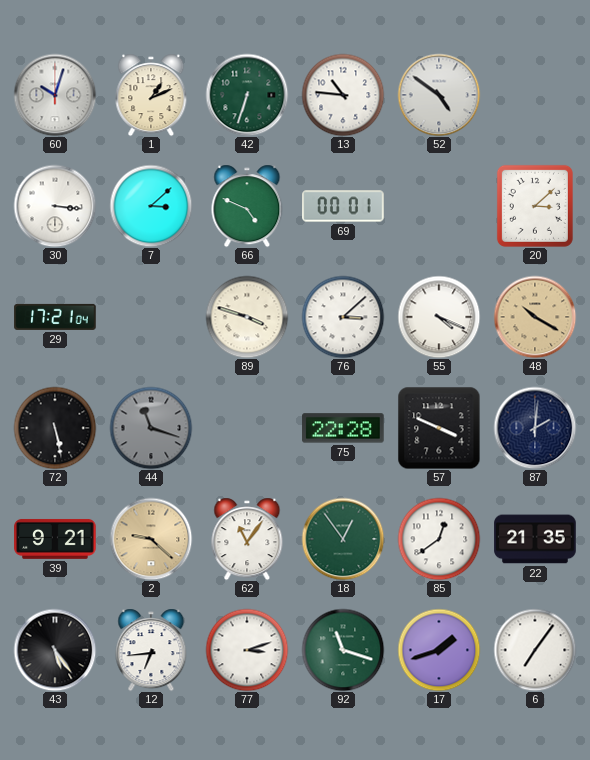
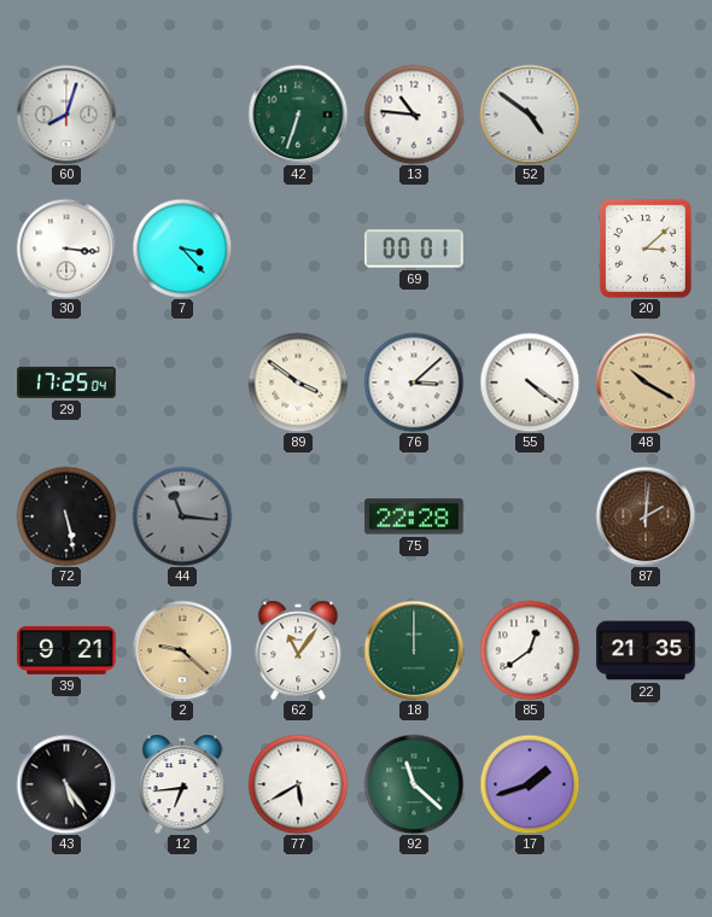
60: 10:03 -> 8:03 (66, 115)
1: 1:11 -> none (151, 95)
7: 3:08 -> 3:23 (182, 249)
66: 4:49 -> none (247, 206)
29: 17:21 -> 17:25 (66, 382)
89: 3:48 -> 3:51 (298, 382)
55: 4:19 -> 4:21 (530, 382)
44: 11:18 -> 11:16 (182, 516)
57: 3:49 -> none (439, 428)
87 dial: navy -> brown (646, 516)
18: 12:54 -> 12:00 (414, 650)
77: 3:12 -> 5:40 (298, 784)
92: 11:18 -> 11:22 (414, 784)
6: 7:06 -> none (535, 650)
